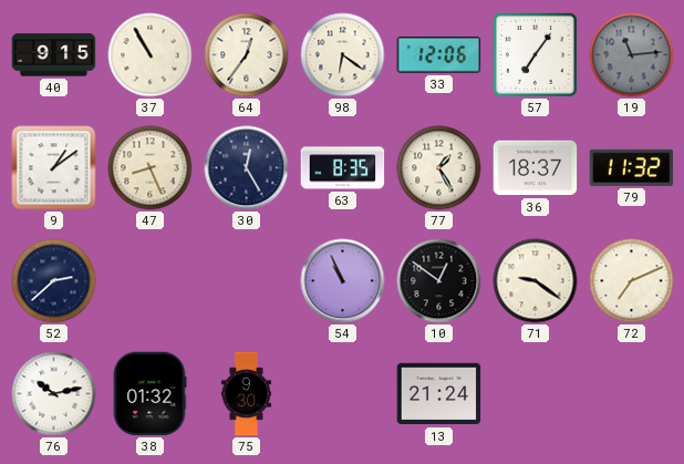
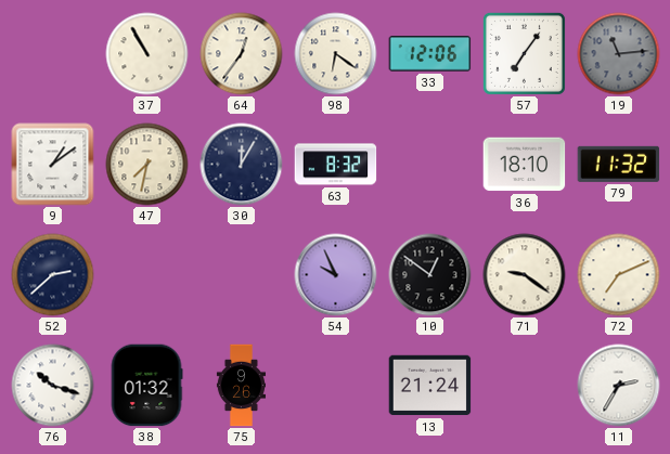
40: 9:15 -> none (54, 55)
47: 8:26 -> 7:32 (147, 165)
30: 12:25 -> 12:05 (242, 165)
63: 8:35 -> 8:32 (336, 165)
77: 1:25 -> none (439, 168)
36: 18:37 -> 18:10 (525, 165)
54: 10:56 -> 9:56 (336, 275)
76: 10:13 -> 10:18 (53, 386)
75: 9:30 -> 9:26 (241, 386)
11: none -> 2:35 (619, 386)
